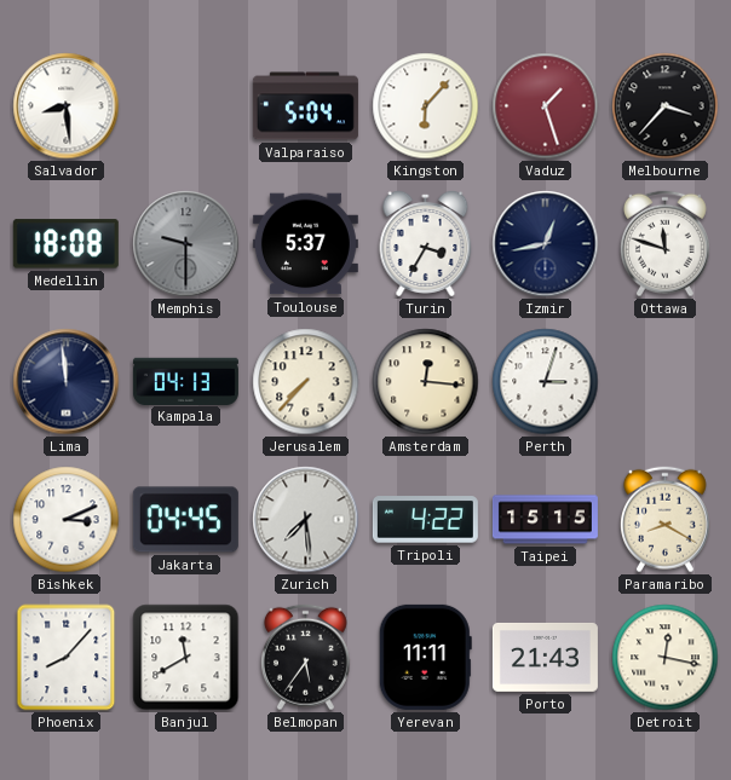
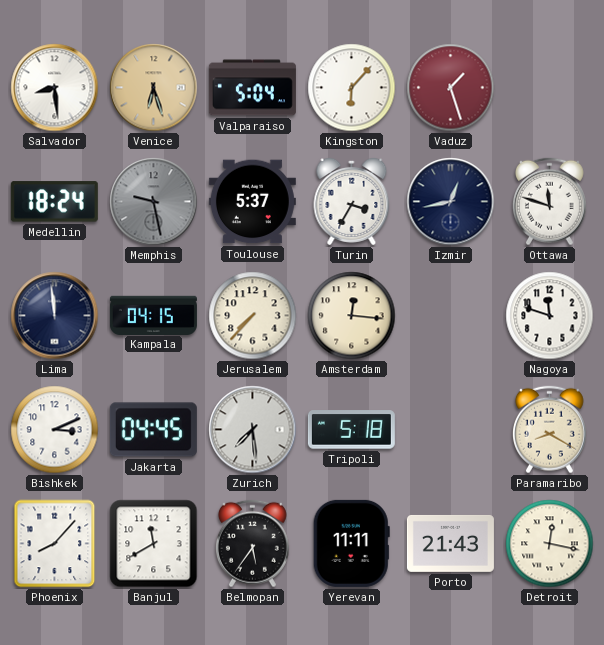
Venice: none -> 6:27 (154, 88)
Melbourne: 3:37 -> none (666, 106)
Medellin: 18:08 -> 18:24 (54, 202)
Memphis: 9:30 -> 9:28 (154, 202)
Kampala: 04:13 -> 04:15 (153, 315)
Perth: 3:03 -> none (546, 382)
Nagoya: none -> 11:48 (550, 316)
Tripoli: 4:22 -> 5:18 (351, 430)
Taipei: 15:15 -> none (545, 520)
